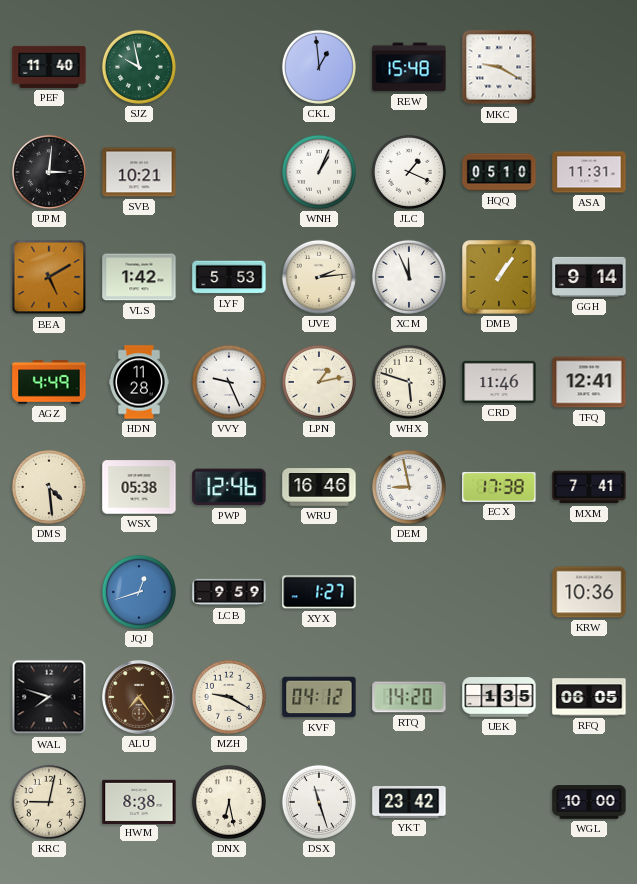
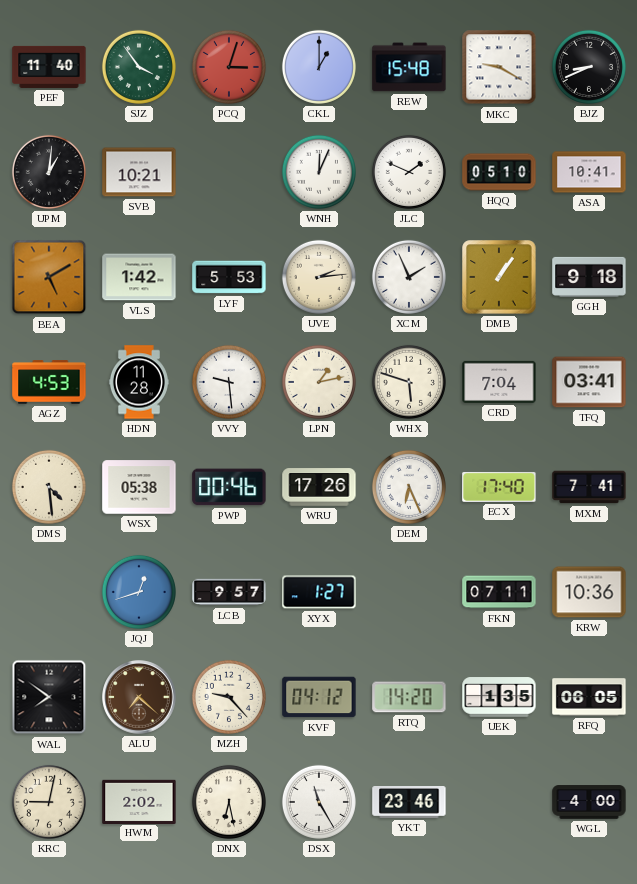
SJZ: 9:58 -> 3:54 (139, 67)
PCQ: none -> 3:03 (229, 67)
CKL: 12:59 -> 1:00 (319, 67)
BJZ: none -> 8:41 (589, 67)
UPM: 3:01 -> 1:01 (49, 172)
WNH: 1:04 -> 12:04 (319, 172)
JLC: 1:19 -> 1:49 (409, 172)
ASA: 11:31 -> 10:41 (589, 172)
XCM: 11:56 -> 1:56 (409, 277)
GGH: 9:14 -> 9:18 (589, 277)
AGZ: 4:49 -> 4:53 (49, 382)
VVY: 9:26 -> 9:29 (229, 382)
CRD: 11:46 -> 7:04 (499, 382)
TFQ: 12:41 -> 03:41 (589, 382)
PWP: 12:46 -> 00:46 (229, 487)
WRU: 16:46 -> 17:26 (319, 487)
DEM: 8:58 -> 6:26 (409, 487)
ECX: 17:38 -> 17:40 (499, 487)
LCB: 9:59 -> 9:57 (229, 592)
FKN: none -> 07:11 (499, 592)
WAL: 7:48 -> 7:51 (49, 697)
ALU: 7:24 -> 7:22 (139, 697)
MZH: 9:20 -> 9:23 (229, 697)
HWM: 8:38 -> 2:02 (139, 801)
DSX: 11:27 -> 11:25 (319, 802)
YKT: 23:42 -> 23:46 (409, 803)
WGL: 10:00 -> 4:00 (589, 802)
